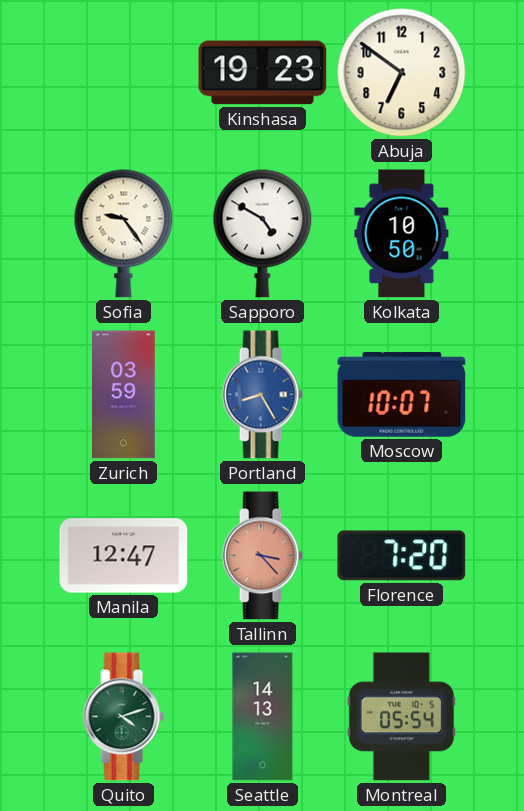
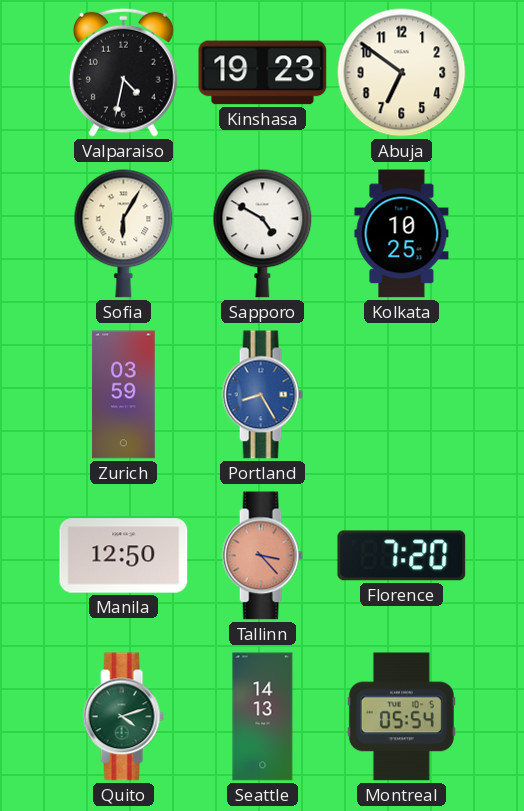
Valparaiso: none -> 4:32 (123, 72)
Sofia: 9:24 -> 6:05 (124, 233)
Kolkata: 10:50 -> 10:25 (402, 234)
Moscow: 10:07 -> none (402, 395)
Manila: 12:47 -> 12:50 (124, 556)
